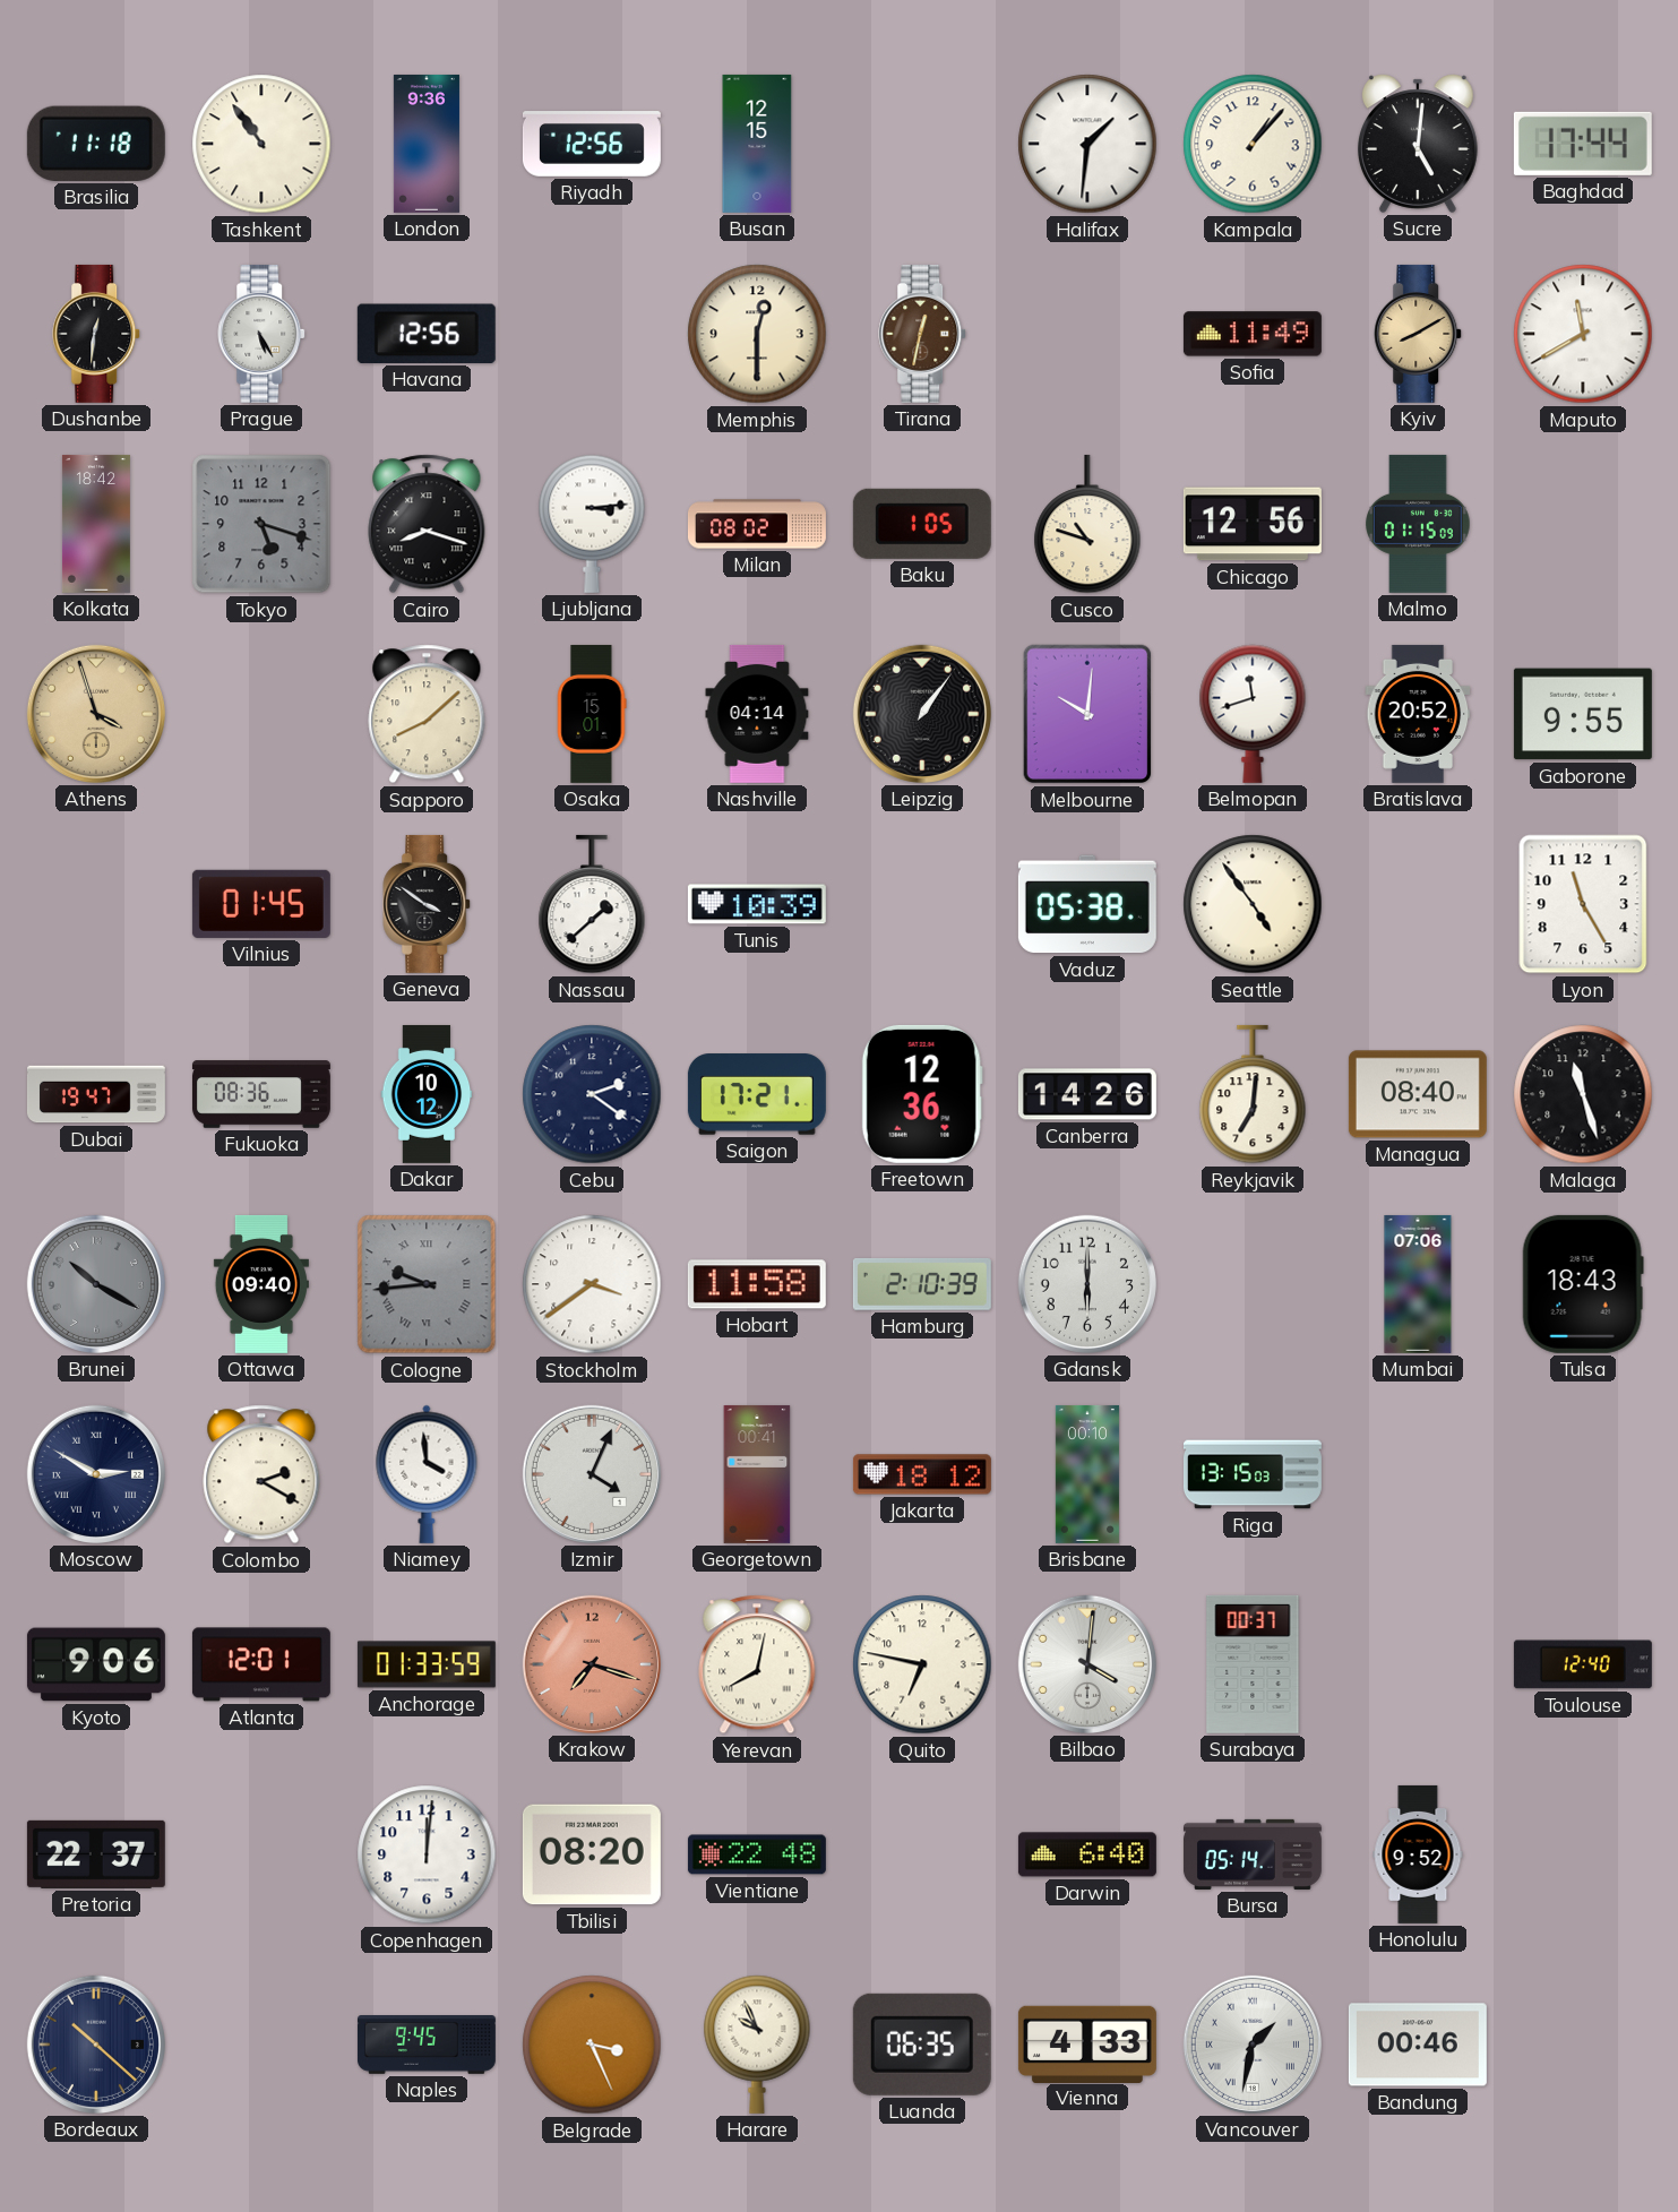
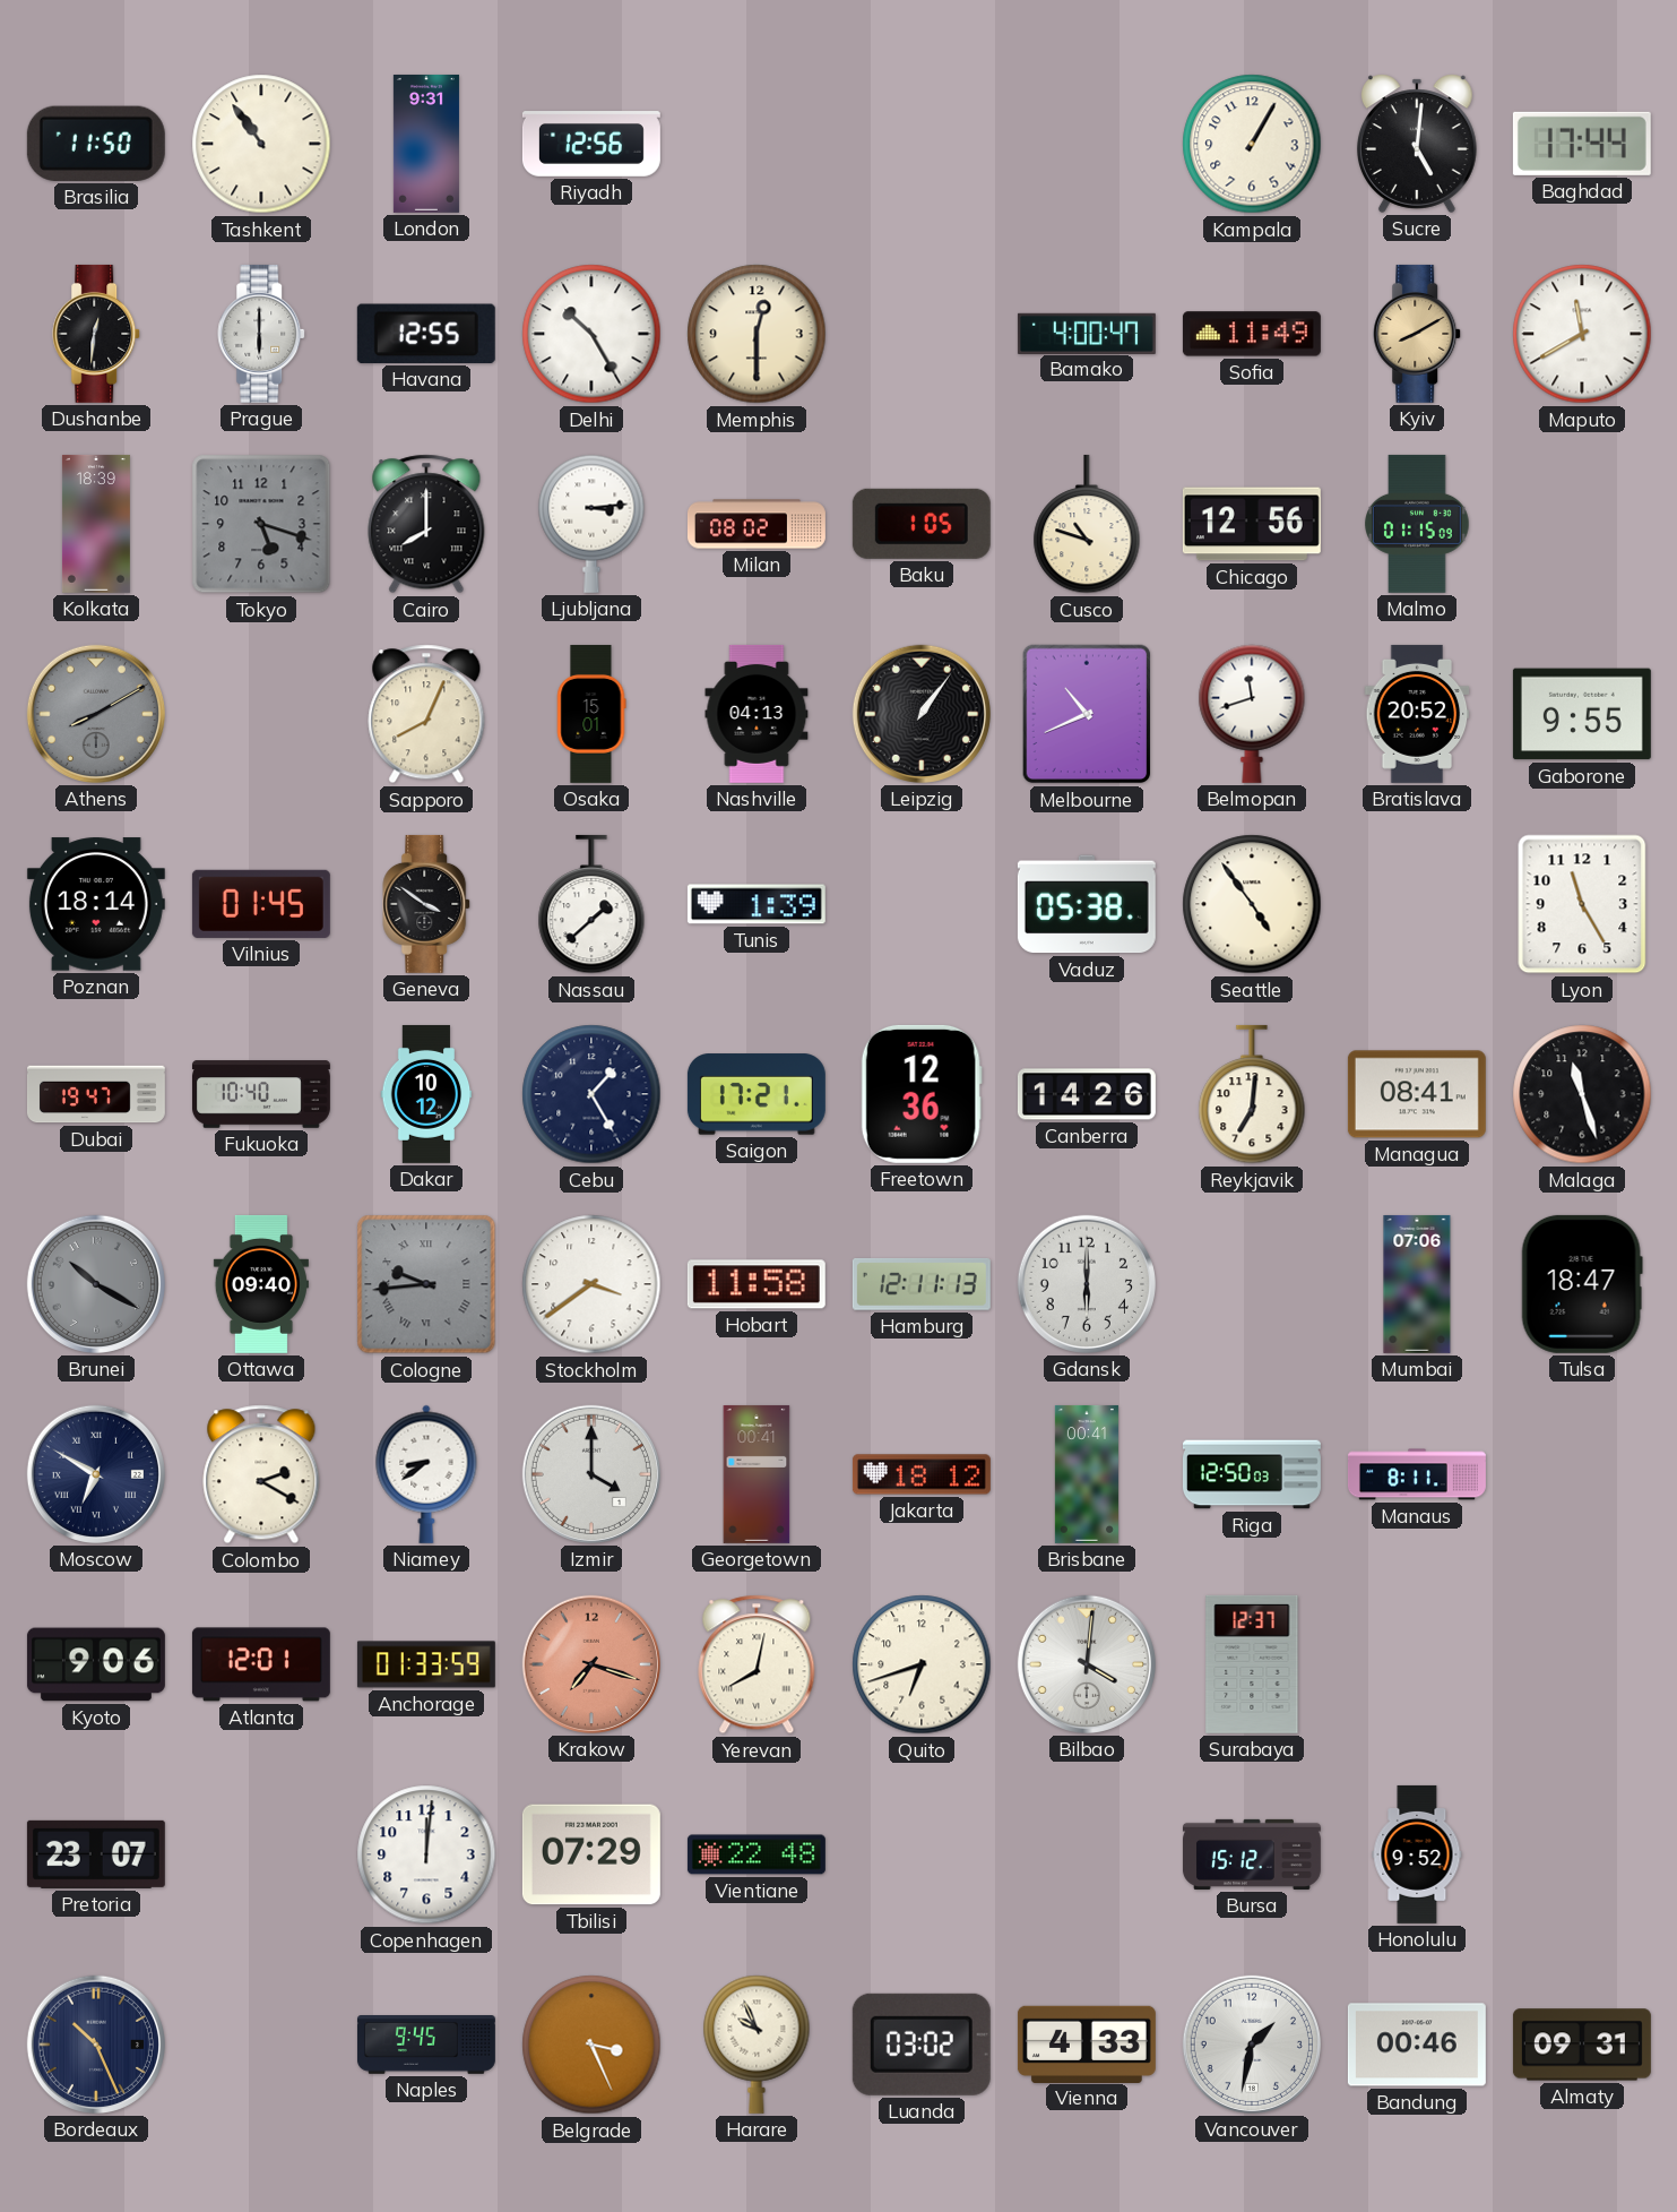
Brasilia: 11:18 -> 11:50 (96, 144)
London: 9:36 -> 9:31 (426, 144)
Busan: 12:15 -> none (757, 144)
Halifax: 1:31 -> none (1087, 144)
Kampala: 1:07 -> 1:05 (1252, 144)
Prague: 5:25 -> 6:00 (262, 334)
Havana: 12:56 -> 12:55 (426, 334)
Delhi: none -> 10:25 (591, 334)
Tirana: 12:32 -> none (923, 334)
Bamako: none -> 4:00 (1087, 333)
Kolkata: 18:42 -> 18:39 (96, 524)
Cairo: 8:18 -> 8:00 (426, 524)
Athens: 3:57 -> 8:10 (96, 714)
Athens dial: champagne -> grey (96, 714)
Sapporo: 8:08 -> 8:04 (426, 714)
Nashville: 04:14 -> 04:13 (757, 714)
Melbourne: 10:01 -> 10:41 (1087, 714)
Poznan: none -> 18:14 (96, 904)
Tunis: 10:39 -> 1:39 (757, 904)
Fukuoka: 08:36 -> 10:40 (261, 1094)
Cebu: 2:21 -> 1:25 (591, 1094)
Managua: 08:40 -> 08:41 (1417, 1094)
Hamburg: 2:10 -> 12:11 (922, 1284)
Tulsa: 18:43 -> 18:47 (1582, 1284)
Moscow: 2:50 -> 6:50 (96, 1474)
Niamey: 3:59 -> 8:39 (426, 1474)
Izmir: 4:04 -> 4:00 (591, 1474)
Brisbane: 00:10 -> 00:41 (1087, 1474)
Riga: 13:15 -> 12:50 (1252, 1474)
Manaus: none -> 8:11 (1417, 1474)
Quito: 6:47 -> 6:42 (922, 1664)
Surabaya: 00:37 -> 12:37 (1252, 1664)
Toulouse: 12:40 -> none (1583, 1664)
Pretoria: 22:37 -> 23:07 (96, 1854)
Tbilisi: 08:20 -> 07:29 (591, 1854)
Darwin: 6:40 -> none (1087, 1854)
Bursa: 05:14 -> 15:12 (1252, 1854)
Bordeaux: 10:22 -> 10:26 (96, 2045)
Luanda: 06:35 -> 03:02 (922, 2045)
Vancouver numerals: Roman -> Arabic (1252, 2045)
Almaty: none -> 09:31 (1582, 2045)
